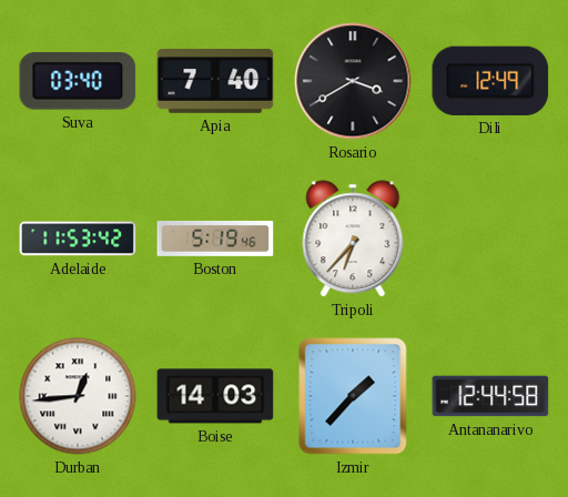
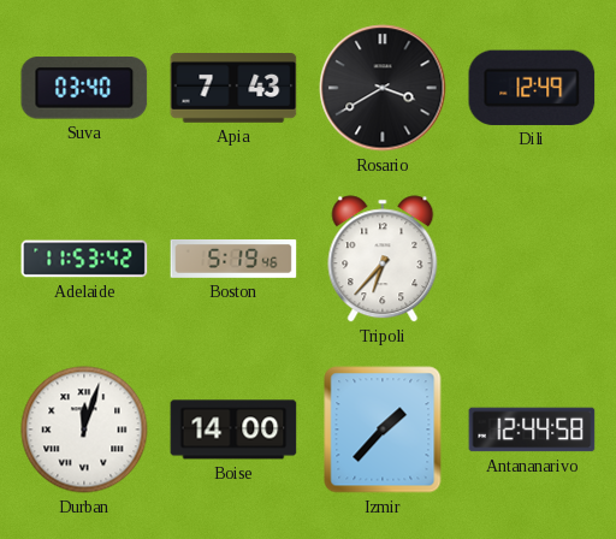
Apia: 7:40 -> 7:43 (233, 89)
Durban: 12:44 -> 12:03 (84, 430)
Boise: 14:03 -> 14:00 (233, 430)
